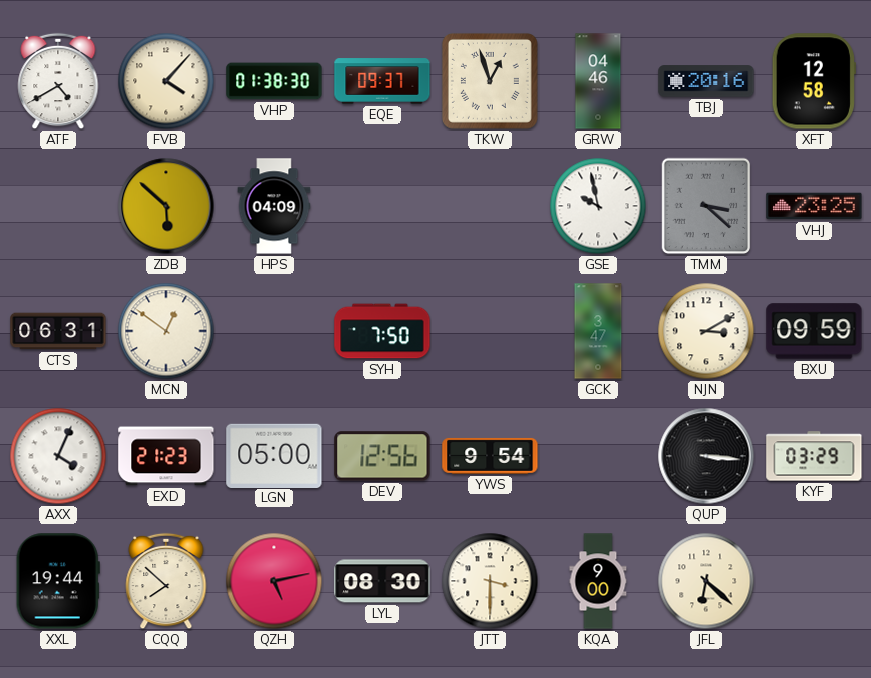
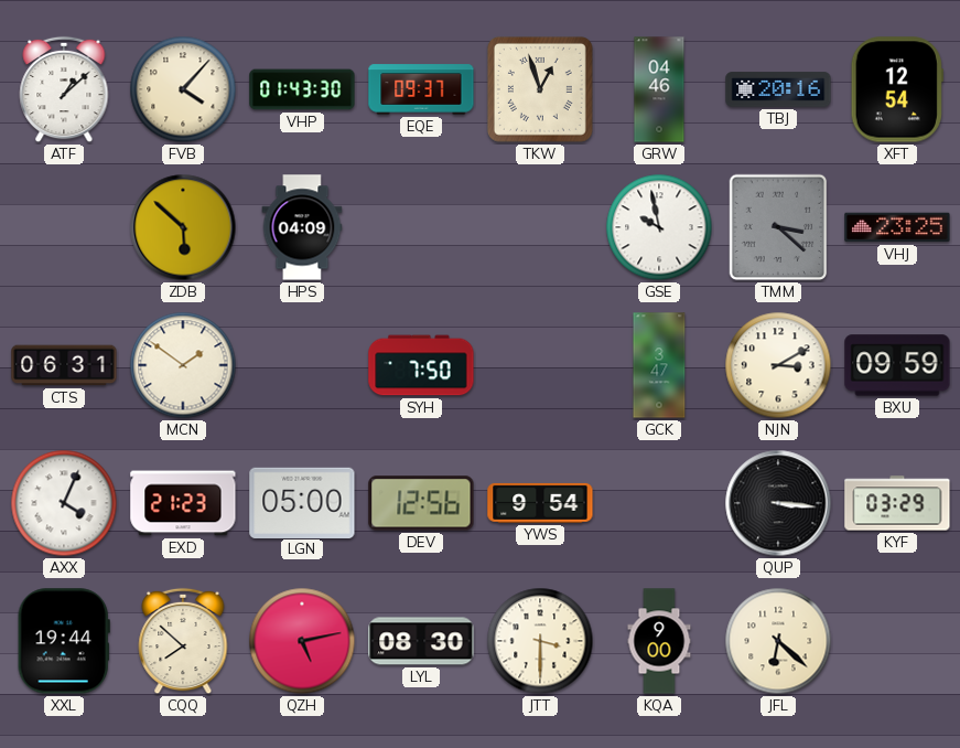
ATF: 4:40 -> 1:08 (64, 89)
VHP: 01:38 -> 01:43 (302, 89)
XFT: 12:58 -> 12:54 (897, 89)
MCN: 12:51 -> 1:51 (183, 365)
